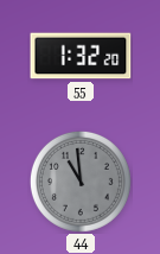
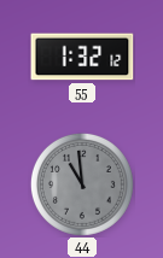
55: 1:32:20 -> 1:32:12 (82, 57)
